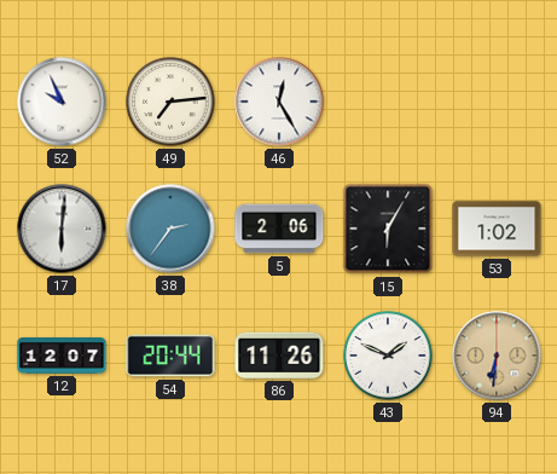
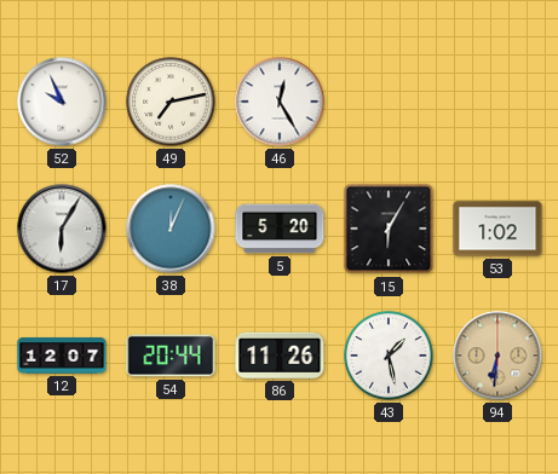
49: 7:14 -> 7:13 (171, 102)
17: 6:01 -> 6:05 (62, 229)
38: 2:36 -> 12:04 (171, 229)
5: 2:06 -> 5:20 (280, 229)
43: 1:49 -> 1:28 (389, 355)
